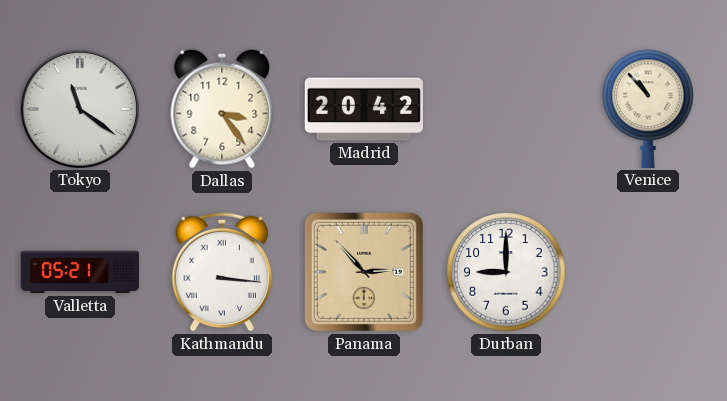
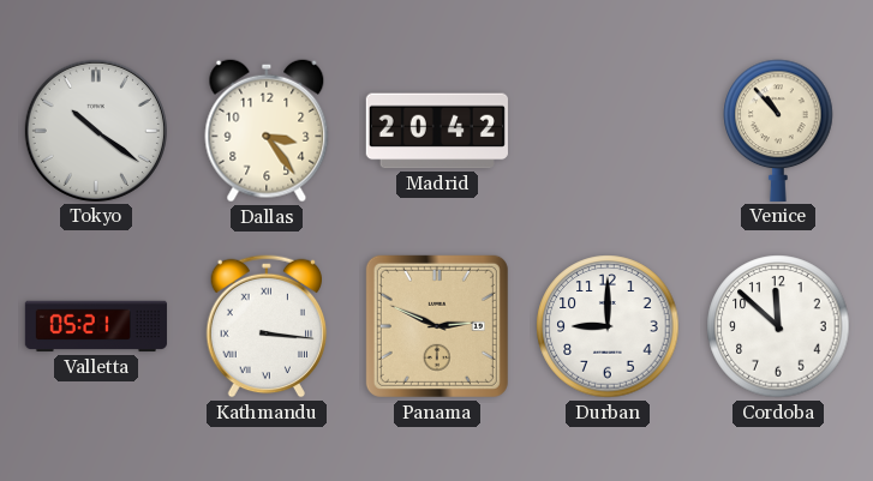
Tokyo: 11:21 -> 10:21 (96, 131)
Panama: 2:53 -> 2:49 (437, 326)
Cordoba: none -> 11:52 (778, 326)
